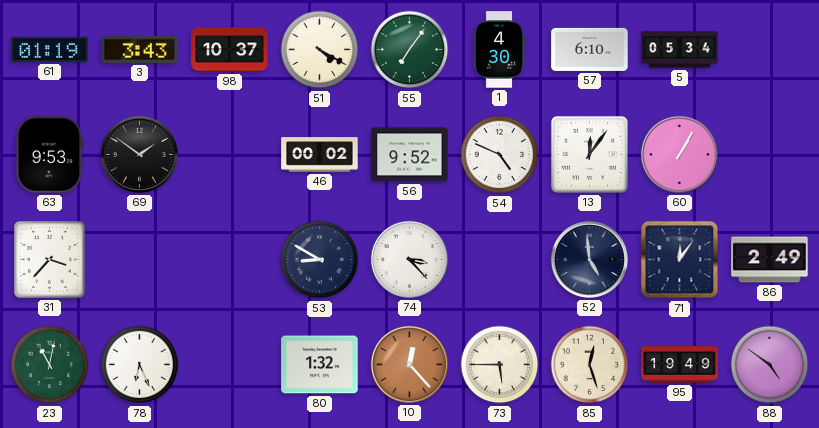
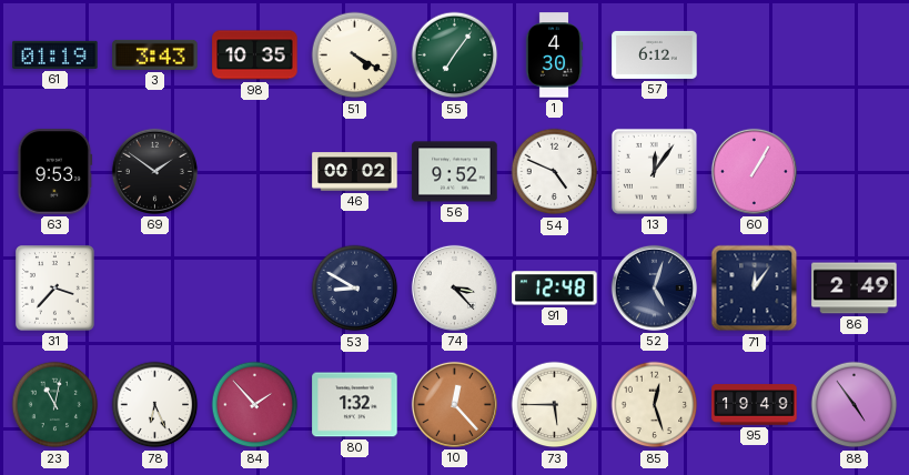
98: 10:37 -> 10:35 (255, 55)
57: 6:10 -> 6:12 (655, 54)
5: 05:34 -> none (680, 50)
91: none -> 12:48 (555, 289)
52: 4:59 -> 5:03 (654, 287)
84: none -> 1:53 (255, 405)
88: 4:51 -> 4:54 (855, 405)
